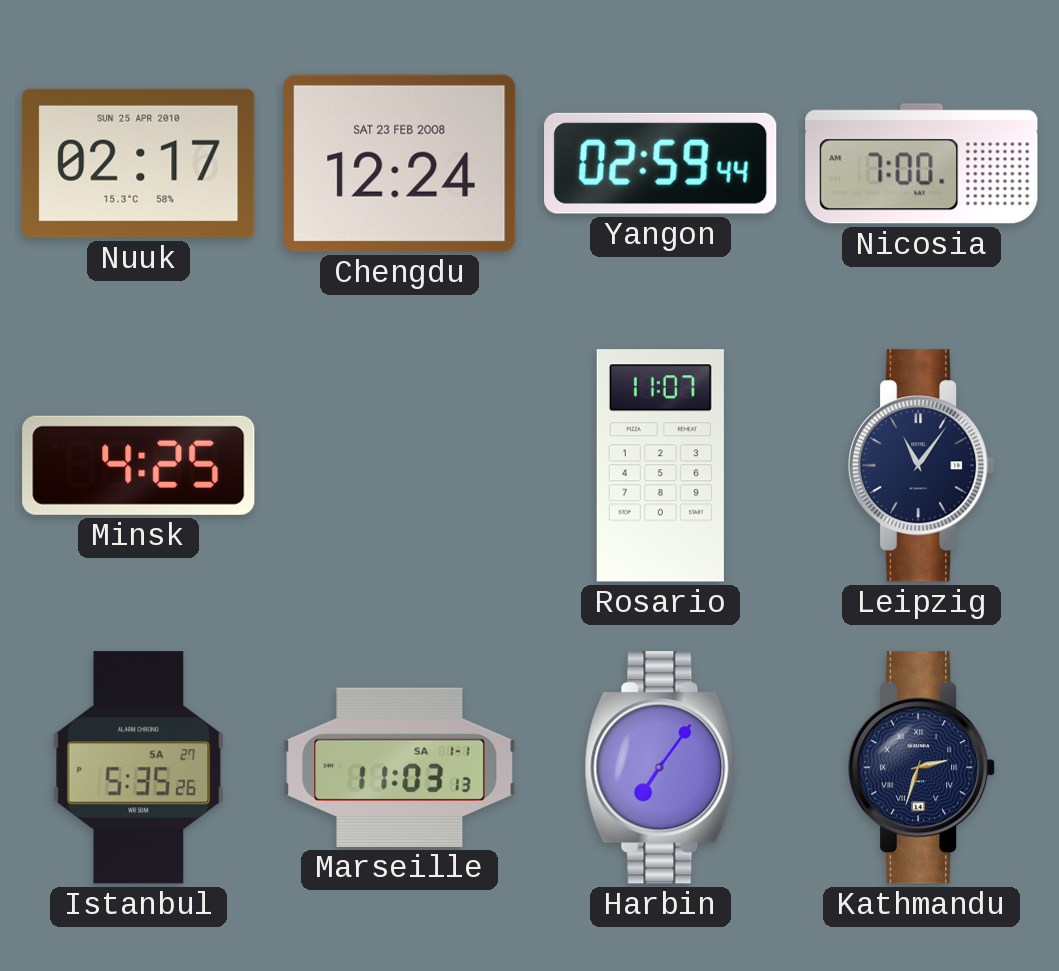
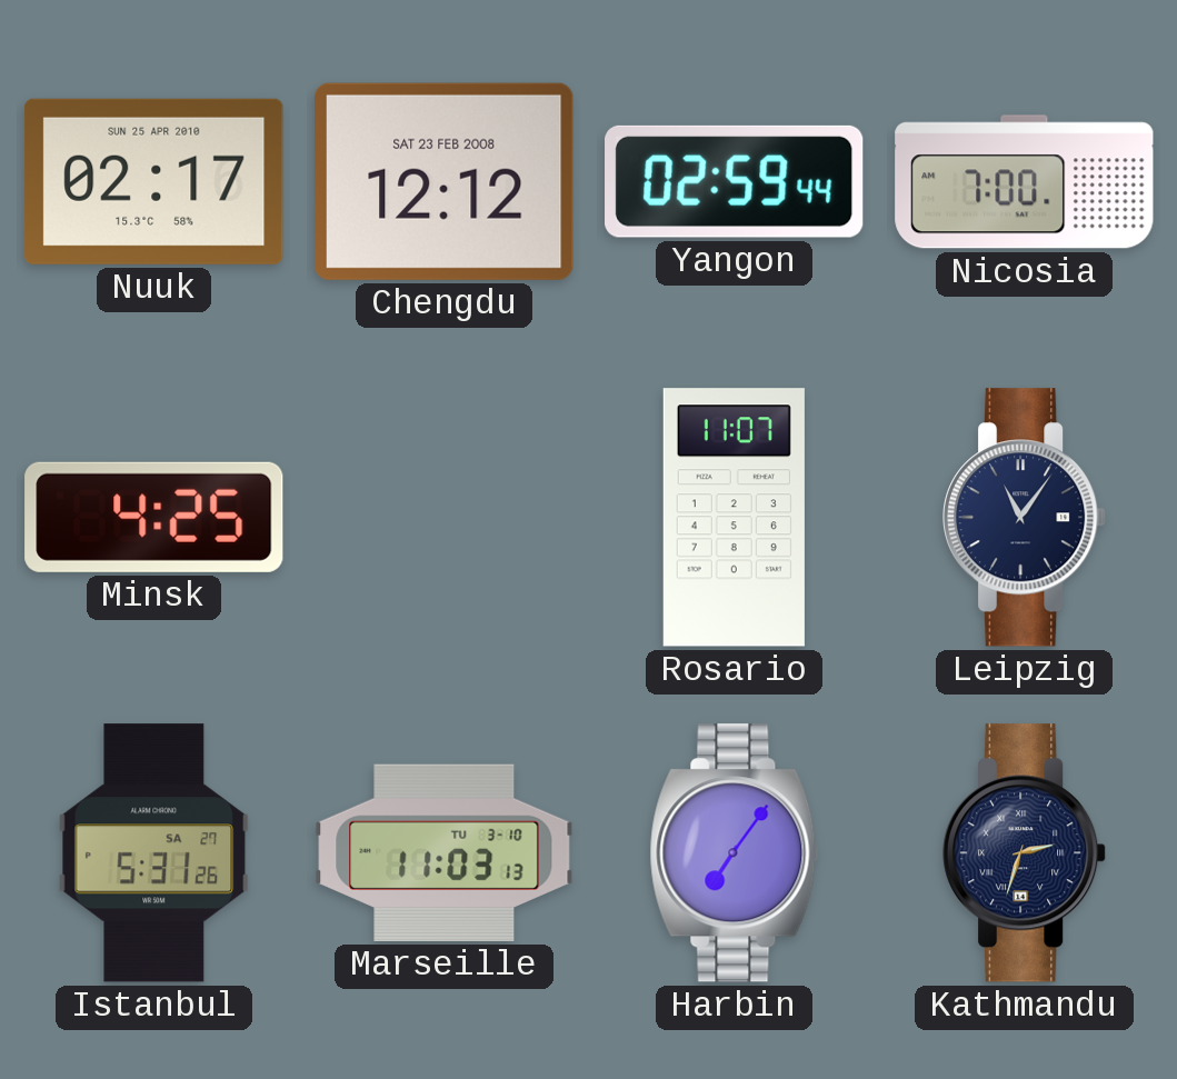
Chengdu: 12:24 -> 12:12 (445, 181)
Istanbul: 5:35 -> 5:31 (154, 853)
Marseille date: SA 1-1 -> TU 3-10 (445, 852)
